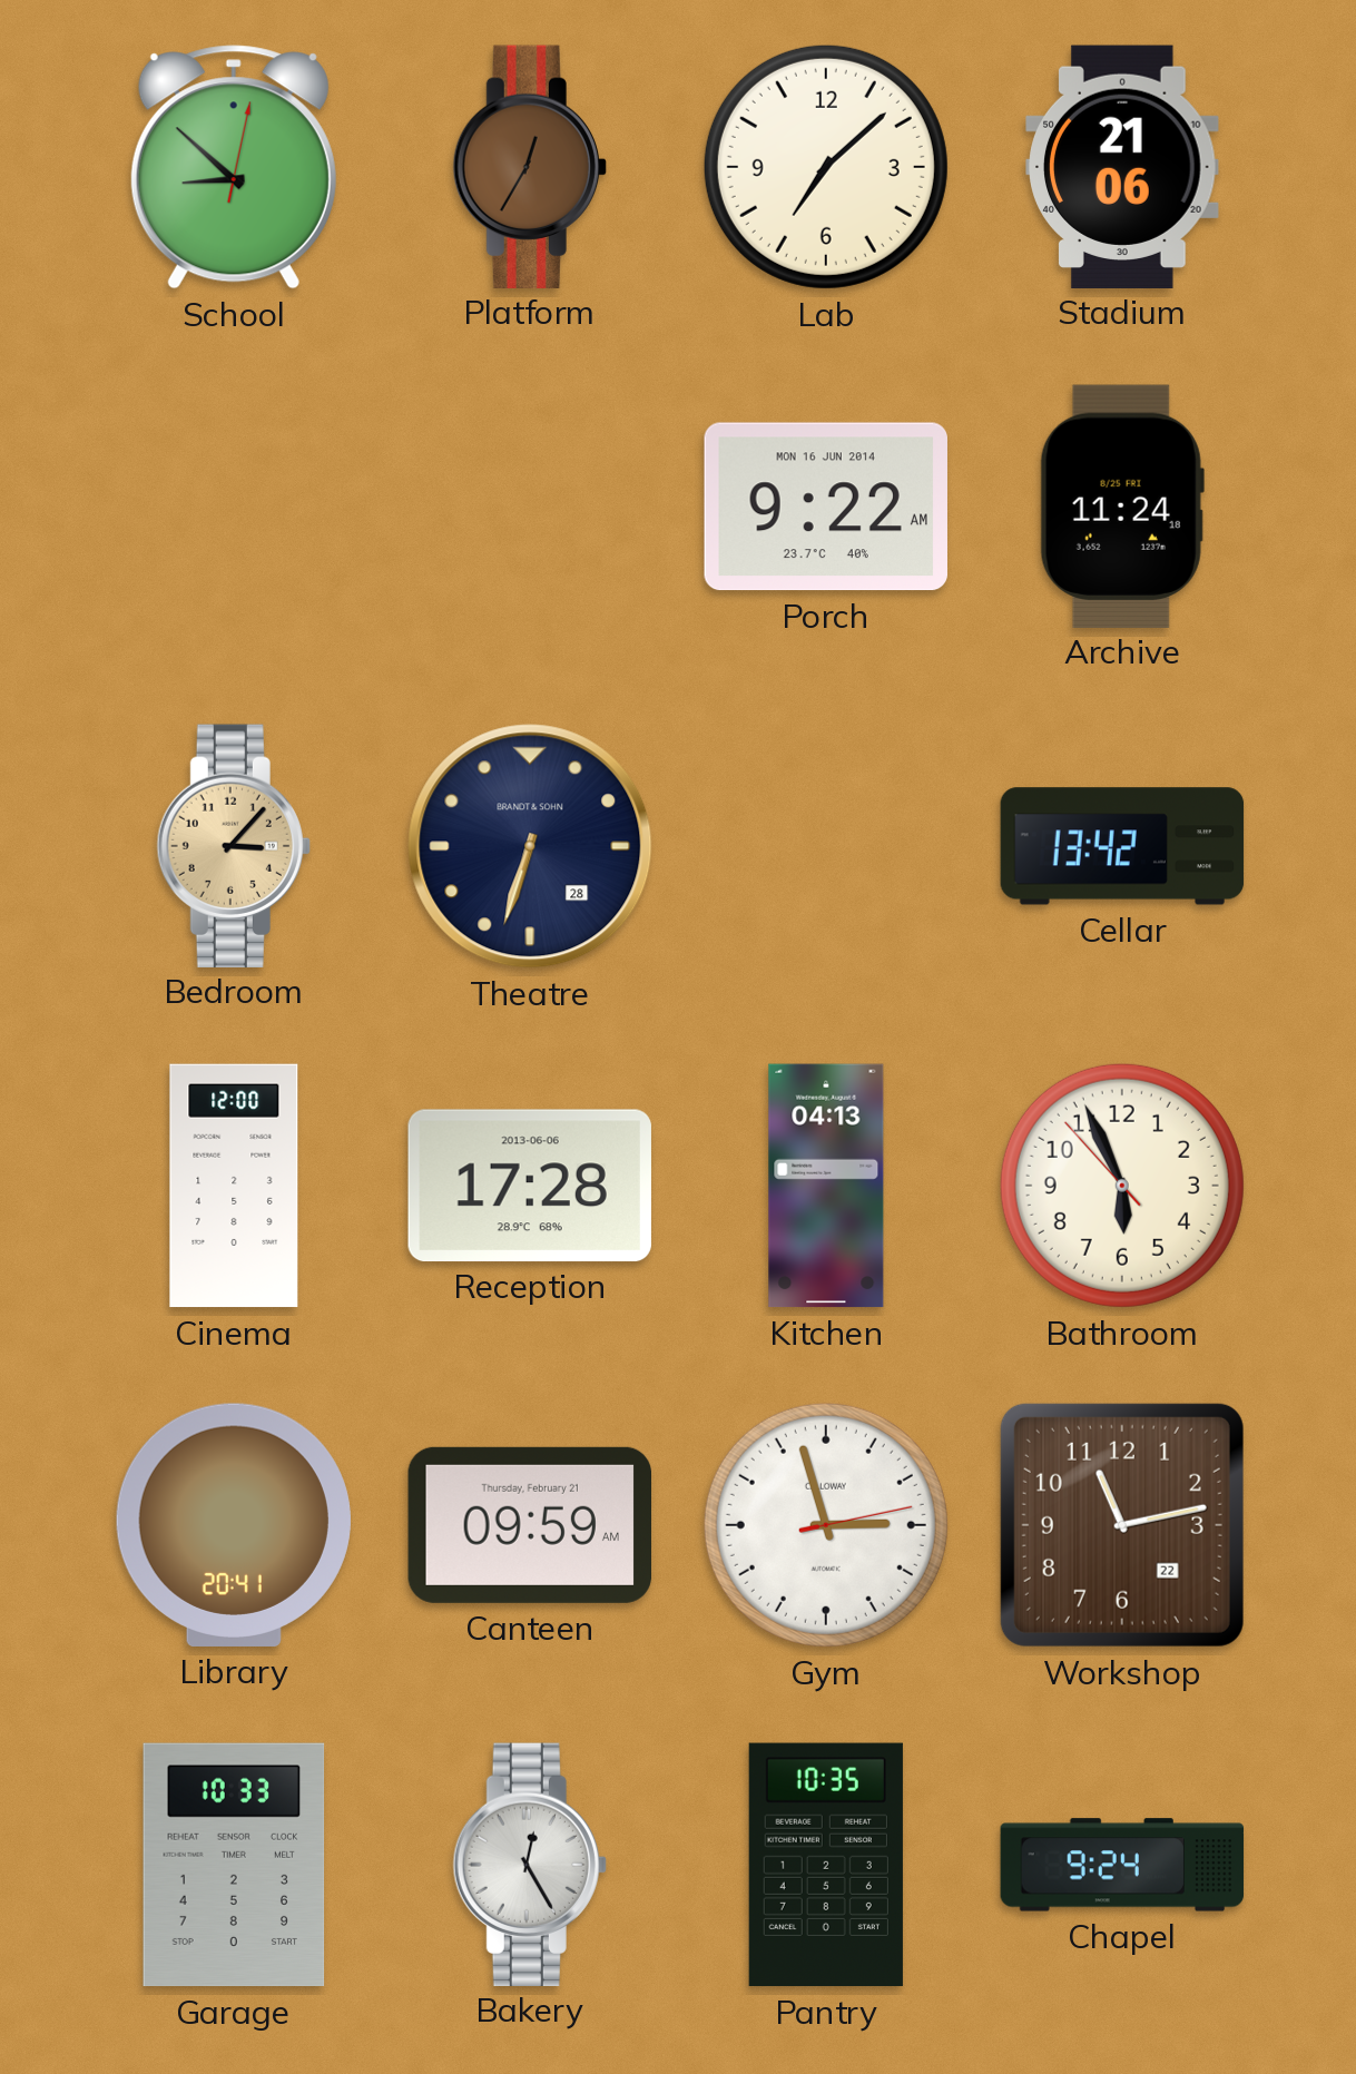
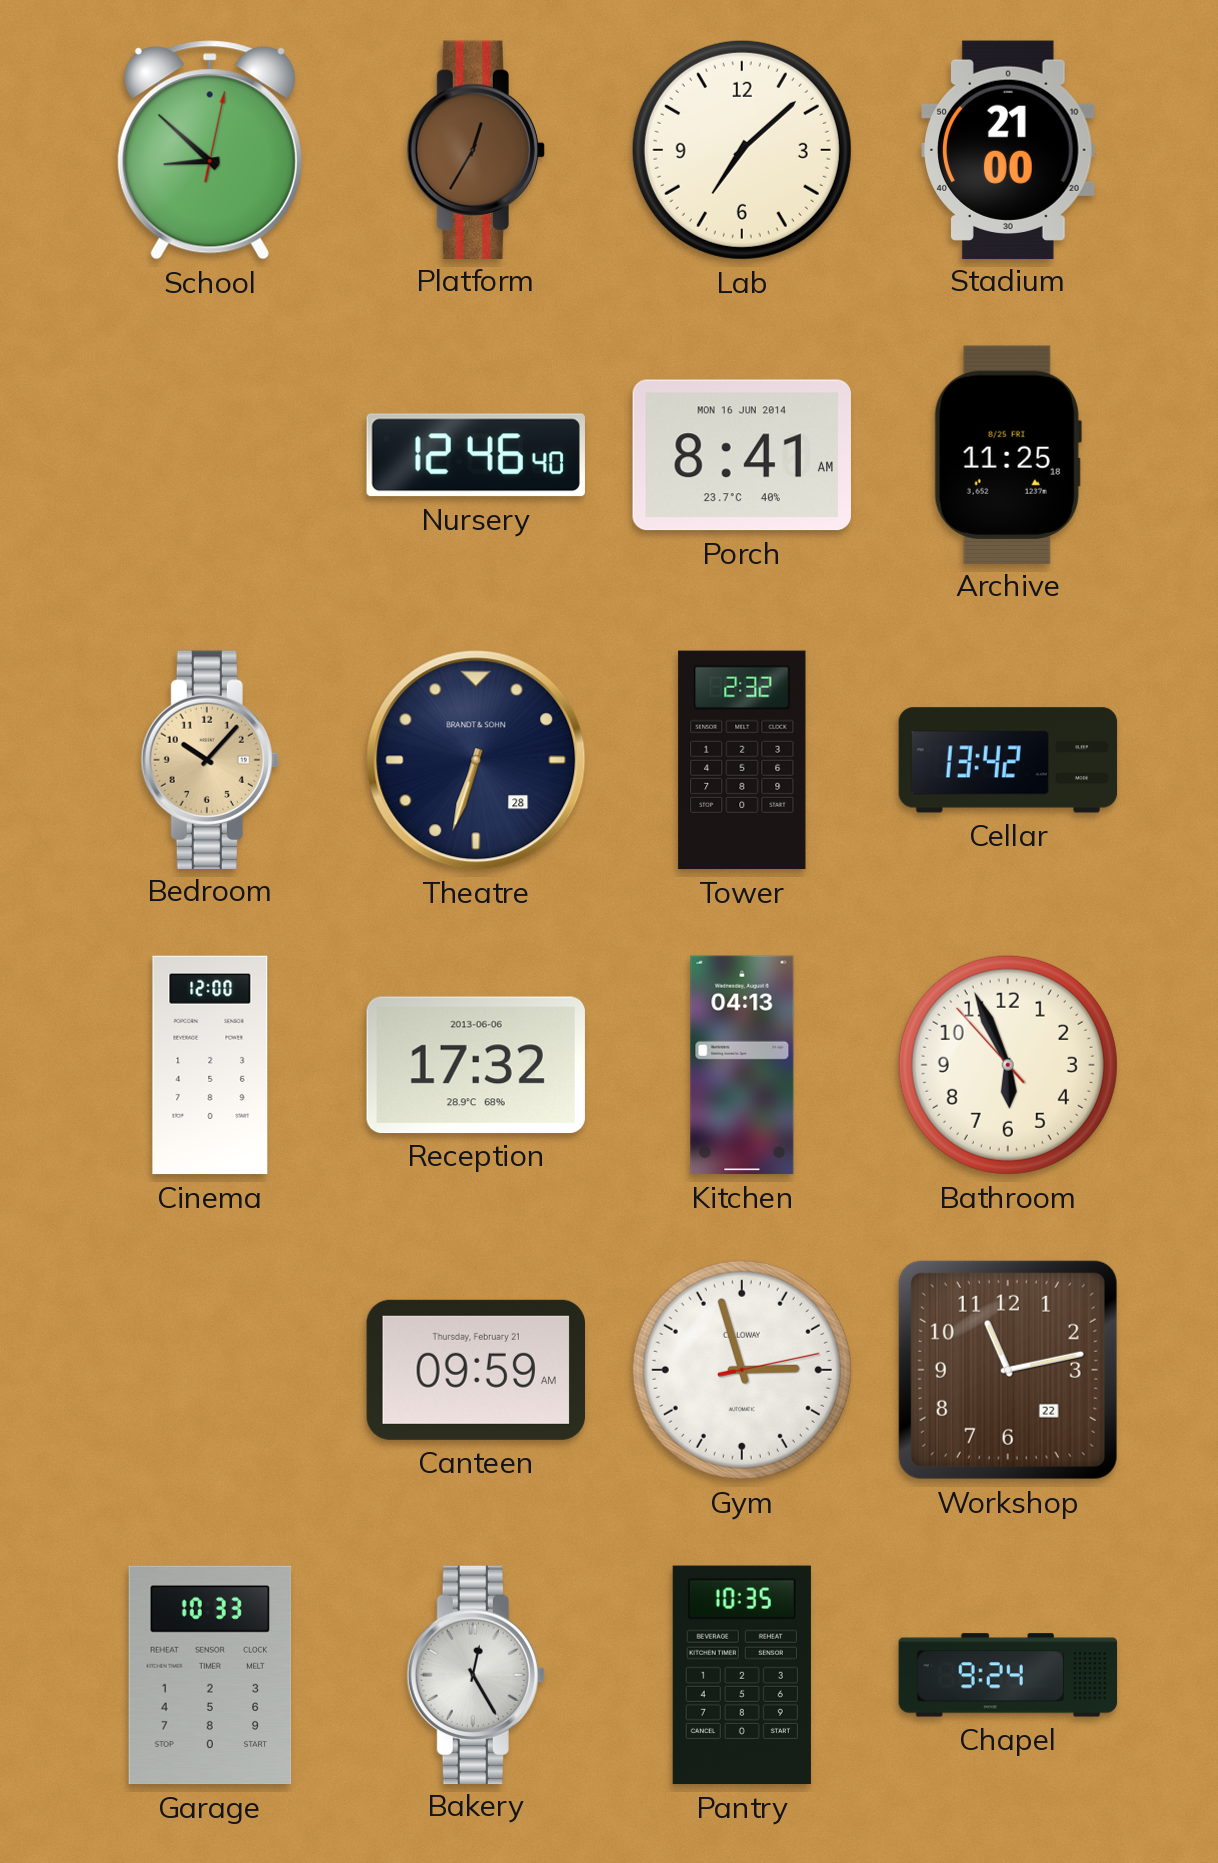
Stadium: 21:06 -> 21:00 (1008, 149)
Nursery: none -> 12:46 (476, 455)
Porch: 9:22 -> 8:41 (742, 455)
Archive: 11:24 -> 11:25 (1008, 454)
Bedroom: 3:07 -> 10:07 (210, 759)
Tower: none -> 2:32 (742, 760)
Reception: 17:28 -> 17:32 (476, 1065)
Library: 20:41 -> none (234, 1525)
